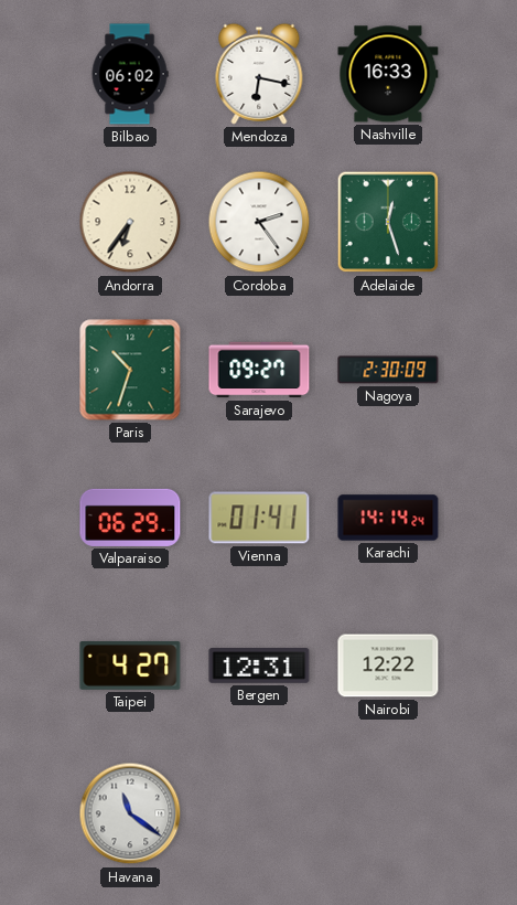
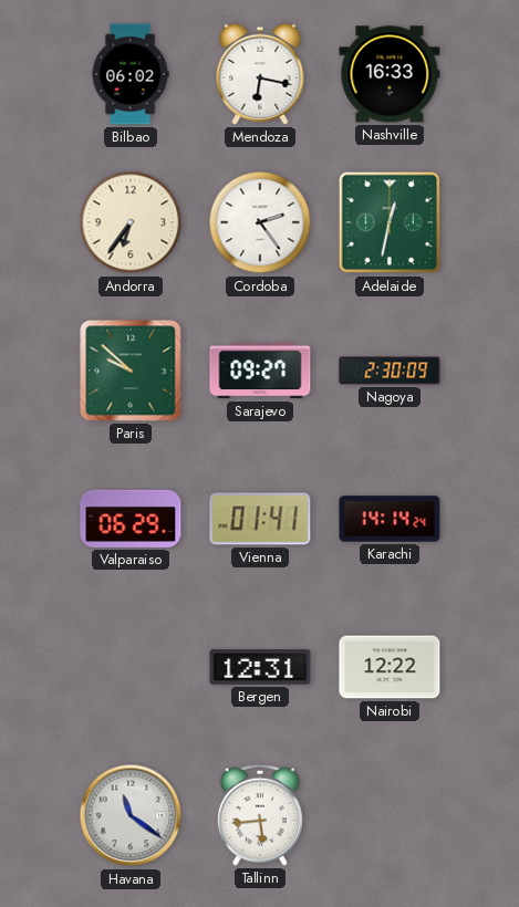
Adelaide: 12:27 -> 12:32 (390, 222)
Paris: 10:33 -> 9:52 (131, 371)
Taipei: 4:27 -> none (130, 666)
Tallinn: none -> 5:44 (260, 815)
